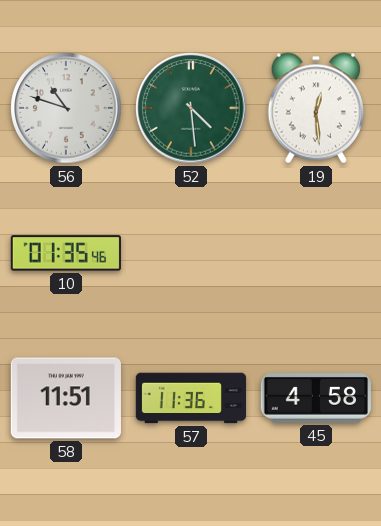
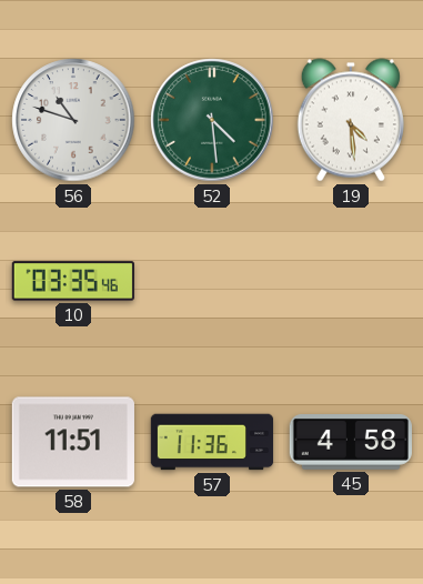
19: 12:29 -> 4:29 (351, 120)
10: 01:35 -> 03:35 (73, 281)
